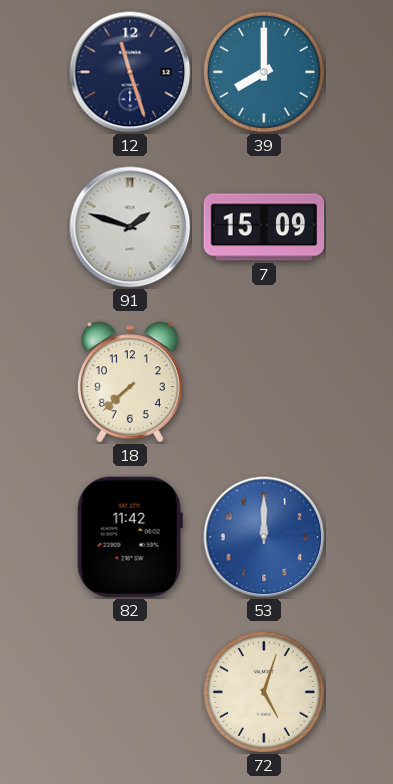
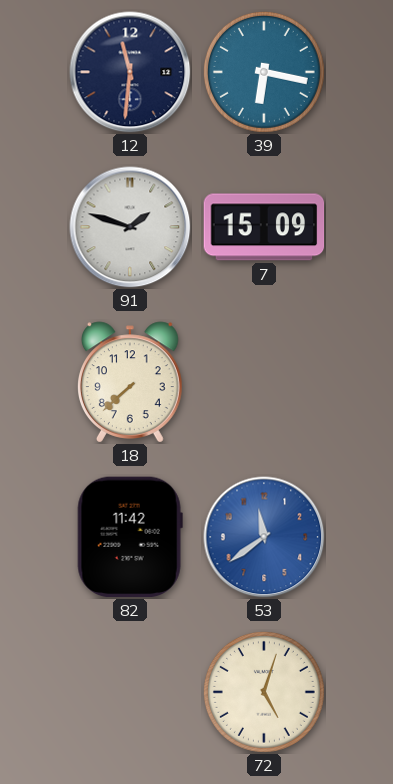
12: 11:27 -> 11:31 (130, 72)
39: 8:00 -> 6:17 (264, 72)
53: 12:00 -> 11:39 (264, 537)
